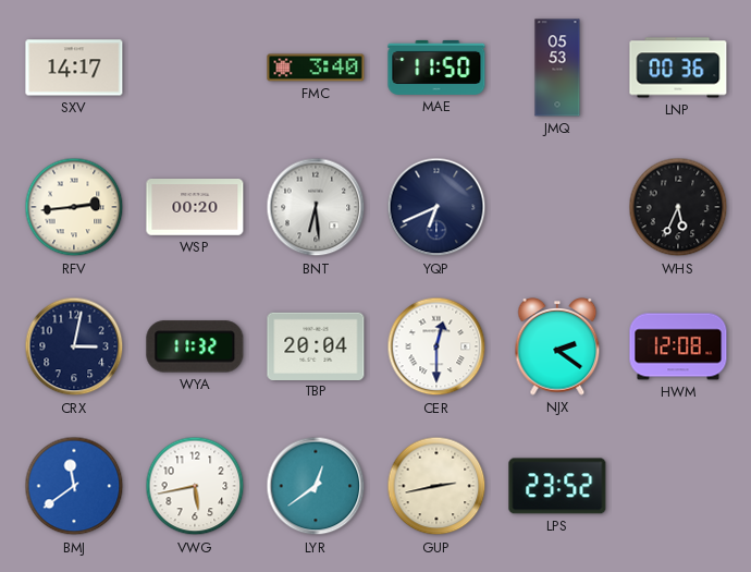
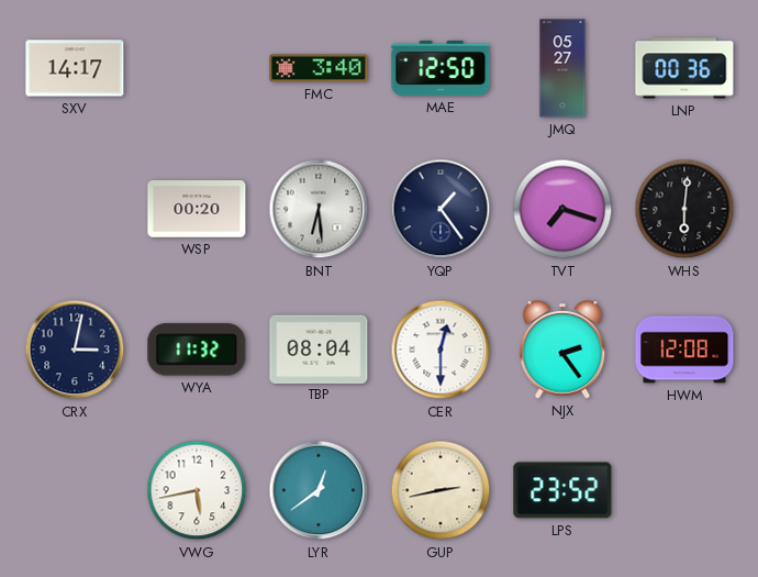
MAE: 11:50 -> 12:50 (441, 68)
JMQ: 05:53 -> 05:27 (562, 68)
RFV: 2:44 -> none (74, 207)
YQP: 6:41 -> 1:24 (441, 209)
TVT: none -> 7:18 (562, 209)
WHS: 5:34 -> 6:01 (684, 209)
TBP: 20:04 -> 08:04 (319, 348)
NJX: 2:21 -> 2:24 (562, 351)
BMJ: 11:39 -> none (74, 486)
